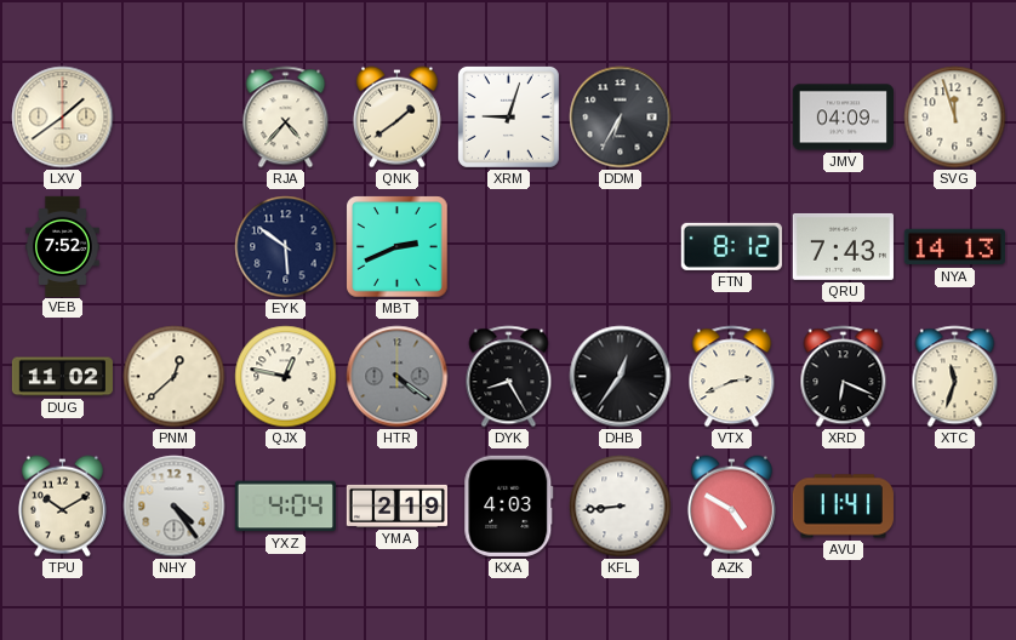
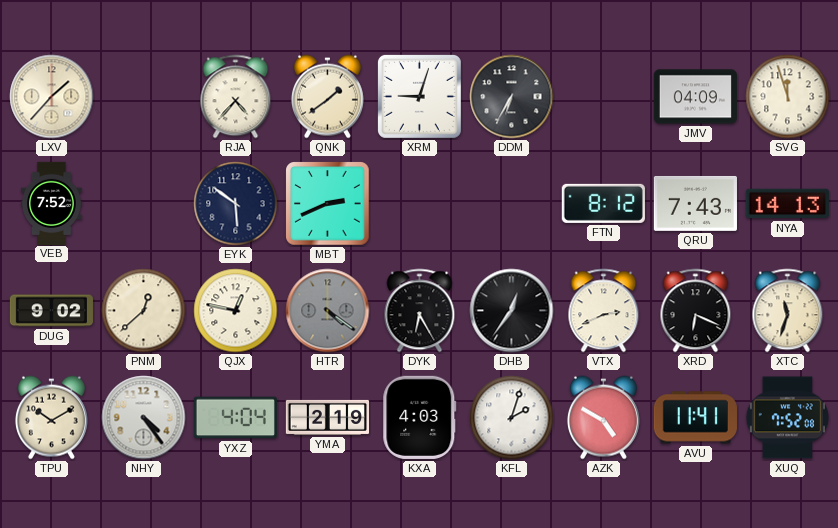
LXV: 1:39 -> 1:37 (52, 97)
DUG: 11:02 -> 9:02 (51, 311)
DYK: 8:25 -> 6:25 (420, 311)
KFL: 8:44 -> 2:03 (512, 418)
XUQ: none -> 7:52 (787, 418)
